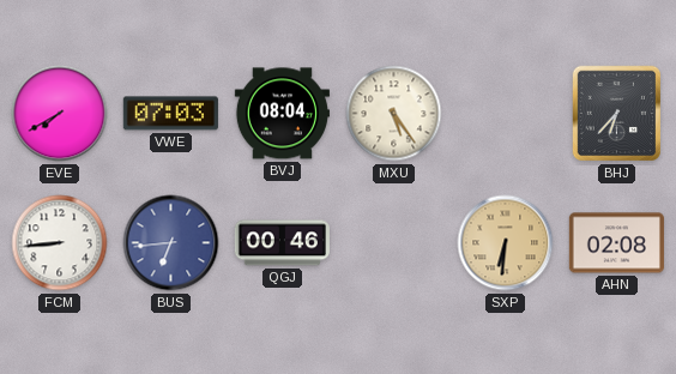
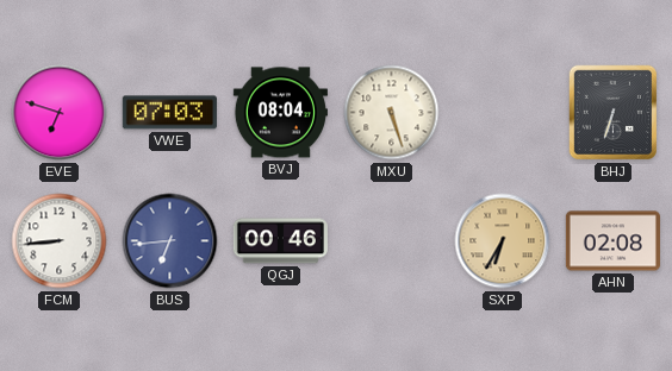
EVE: 7:40 -> 6:48 (60, 113)
MXU: 5:24 -> 5:27 (392, 113)
BHJ: 6:37 -> 6:33 (614, 113)
SXP: 6:31 -> 6:35 (503, 241)
